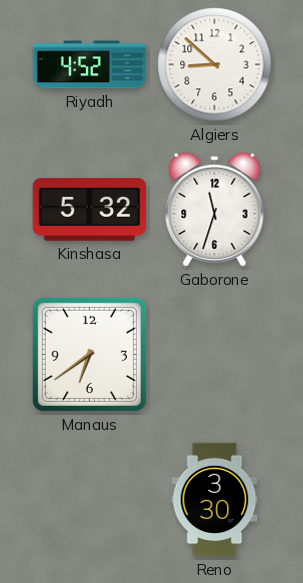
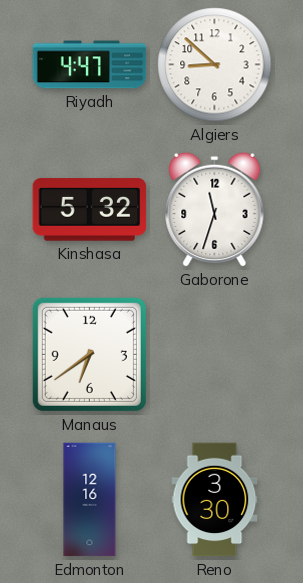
Riyadh: 4:52 -> 4:47 (90, 65)
Edmonton: none -> 12:16 (90, 500)
